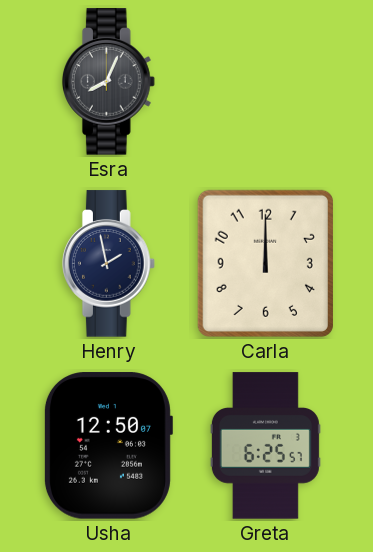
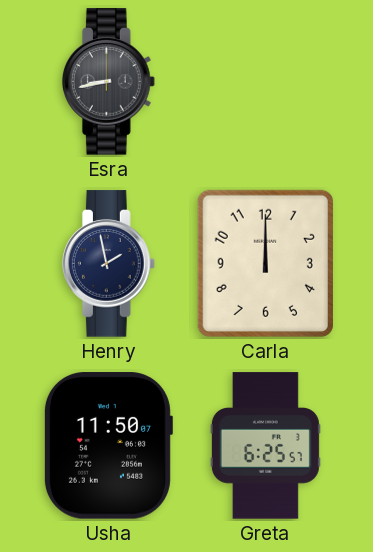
Esra: 8:04 -> 8:43 (108, 82)
Usha: 12:50 -> 11:50 (108, 446)
